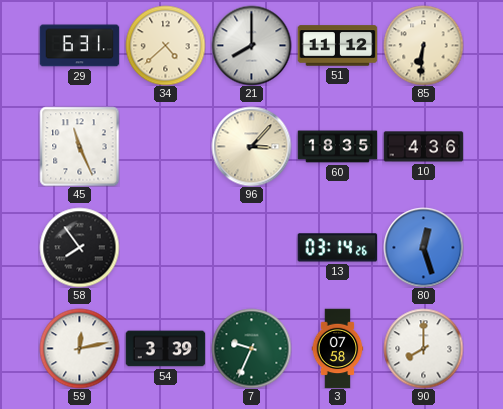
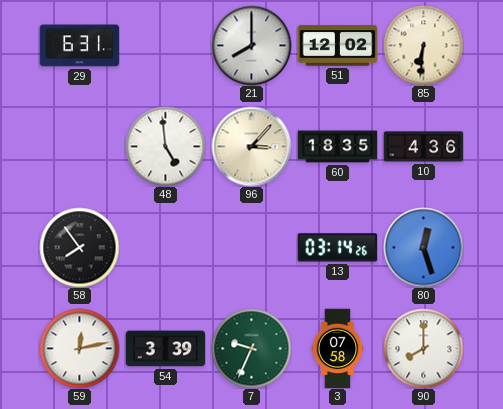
34: 4:38 -> none (165, 45)
51: 11:12 -> 12:02 (337, 46)
45: 11:26 -> none (79, 146)
48: none -> 4:59 (165, 146)
